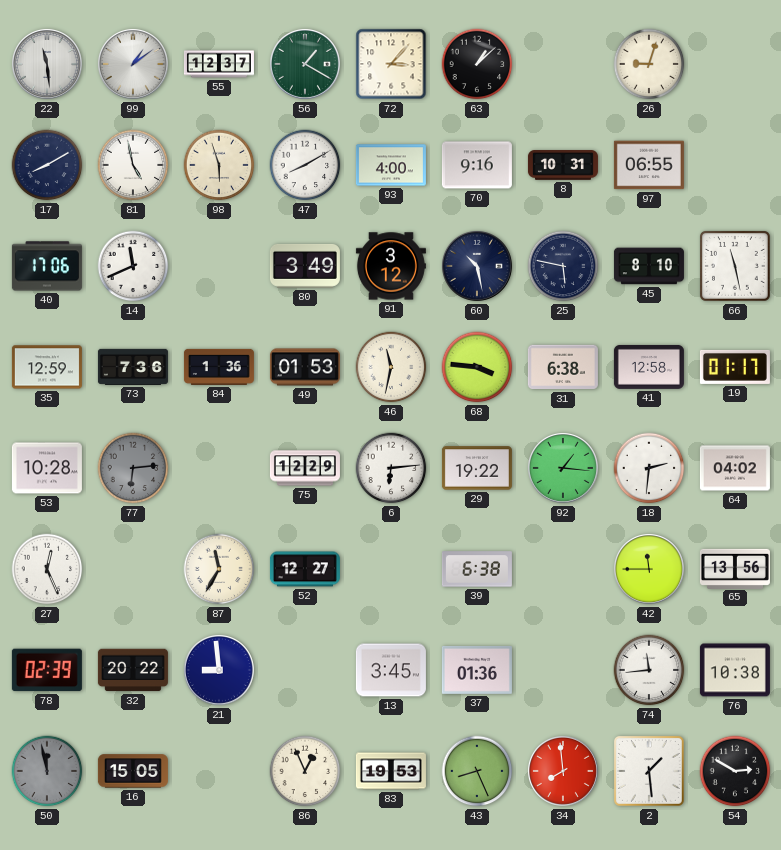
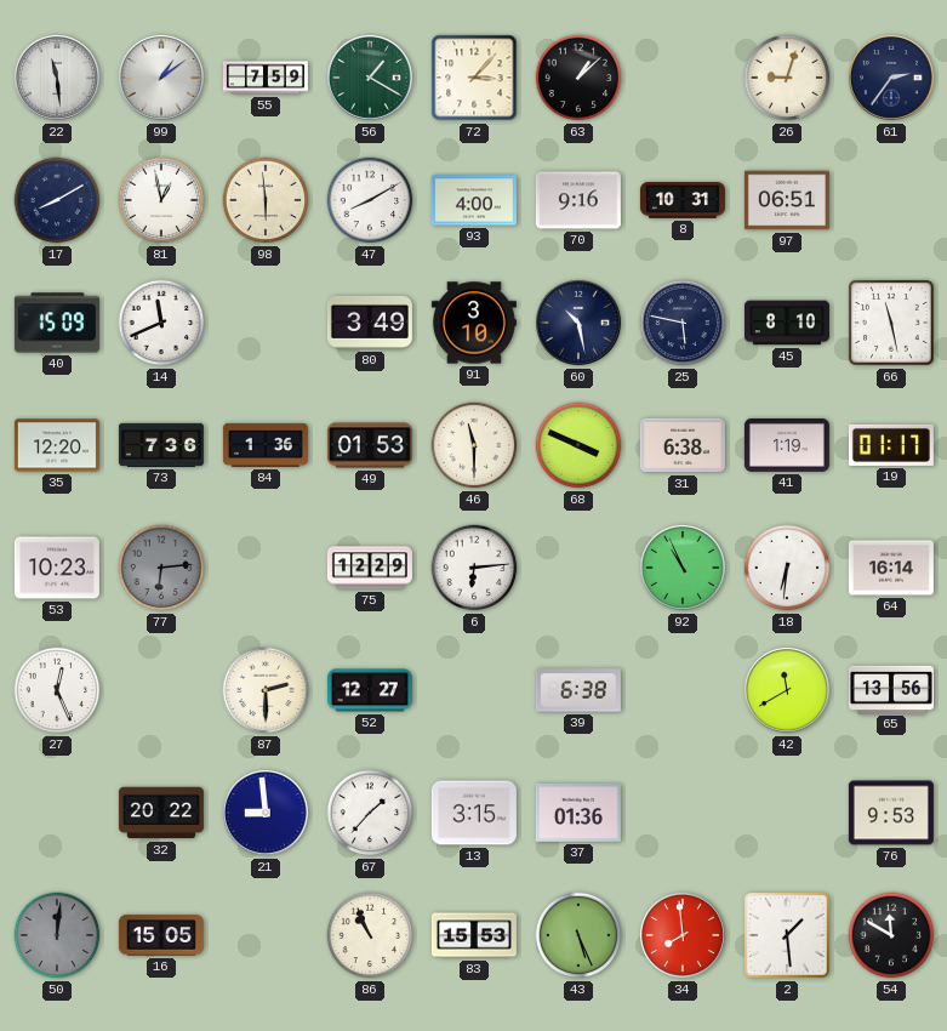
55: 12:37 -> 7:59 (266, 78)
61: none -> 2:36 (891, 78)
81: 4:58 -> 12:58 (161, 200)
98: 5:57 -> 5:59 (266, 200)
97: 06:55 -> 06:51 (787, 200)
40: 17:06 -> 15:09 (57, 323)
91: 3:12 -> 3:10 (474, 323)
35: 12:59 -> 12:20 (57, 445)
46: 11:32 -> 11:30 (474, 445)
68: 3:46 -> 3:49 (578, 445)
41: 12:58 -> 1:19 (787, 445)
53: 10:28 -> 10:23 (57, 568)
29: 19:22 -> none (477, 468)
92: 1:16 -> 10:56 (683, 568)
18: 2:31 -> 6:31 (787, 568)
64: 04:02 -> 16:14 (891, 568)
87: 11:35 -> 2:30 (266, 690)
42: 11:45 -> 11:40 (787, 690)
78: 02:39 -> none (47, 670)
67: none -> 1:37 (370, 813)
13: 3:45 -> 3:15 (474, 813)
74: 11:44 -> none (649, 670)
76: 10:38 -> 9:53 (891, 813)
50: 11:58 -> 12:01 (57, 935)
86: 12:56 -> 10:56 (370, 935)
83: 19:53 -> 15:53 (474, 935)
43: 8:26 -> 5:26 (578, 935)
54: 2:50 -> 11:50 (891, 935)
